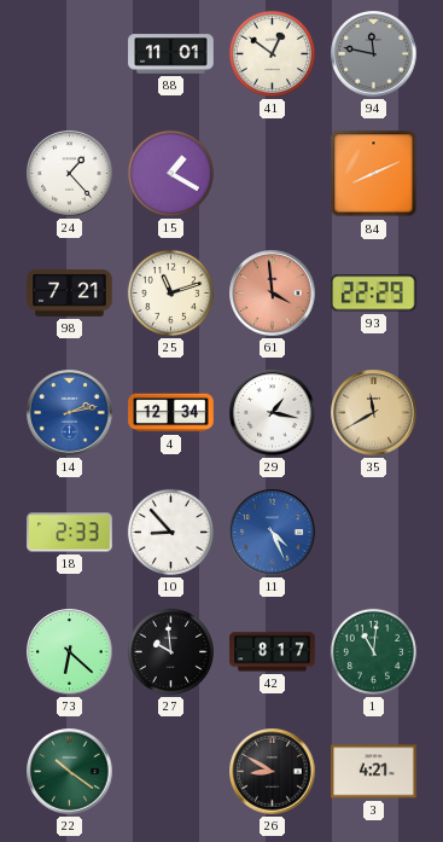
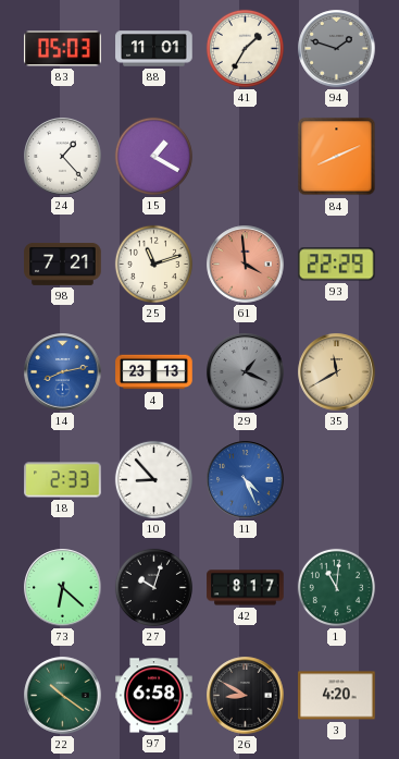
83: none -> 05:03 (63, 49)
41: 12:51 -> 1:35 (245, 48)
94: 11:47 -> 1:48 (337, 49)
14: 2:13 -> 8:13 (63, 372)
4: 12:34 -> 23:13 (154, 372)
29: 1:17 -> 1:19 (246, 372)
29 dial: white -> grey (246, 372)
27: 9:59 -> 10:03 (153, 587)
97: none -> 6:58 (154, 696)
3: 4:21 -> 4:20 (337, 696)
